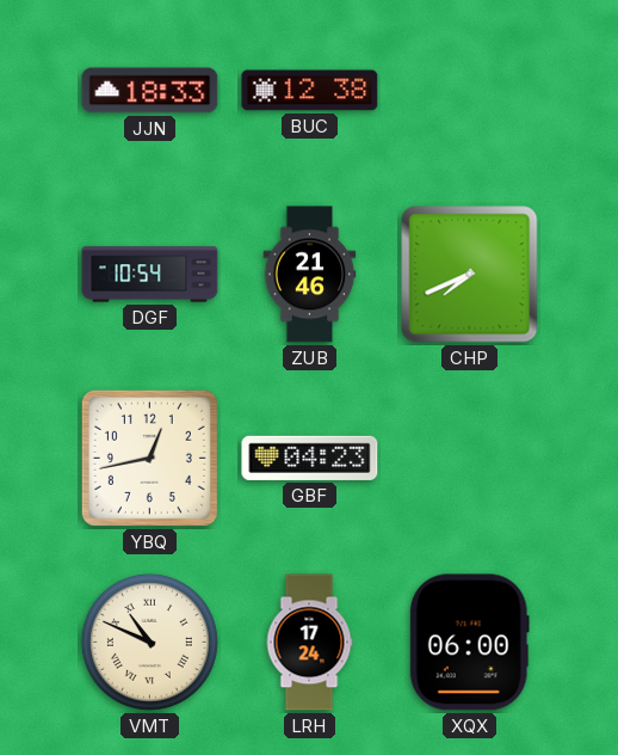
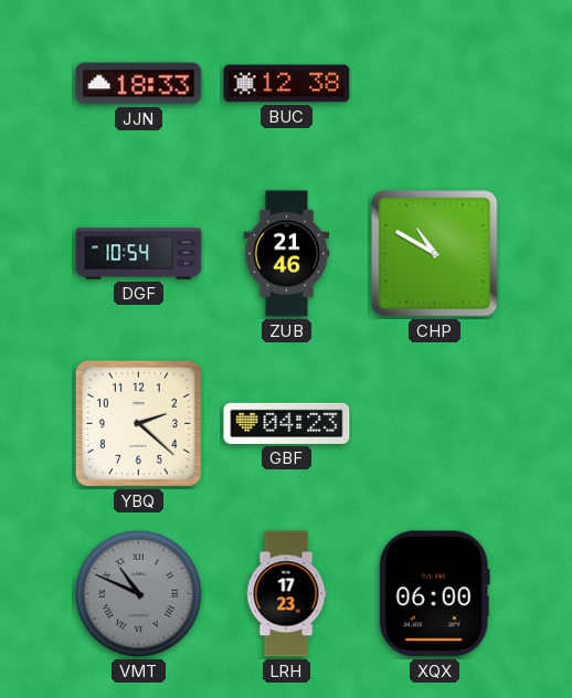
CHP: 7:41 -> 10:50 (435, 254)
YBQ: 12:43 -> 2:22 (138, 423)
VMT dial: cream -> grey (138, 593)
LRH: 17:24 -> 17:23 (286, 594)
